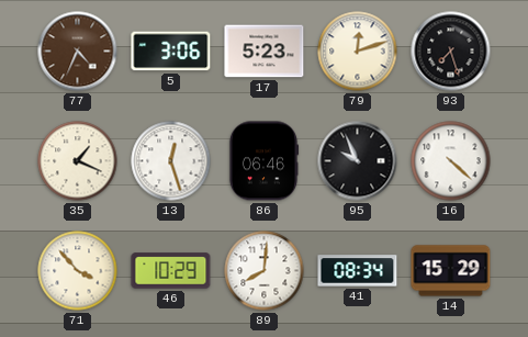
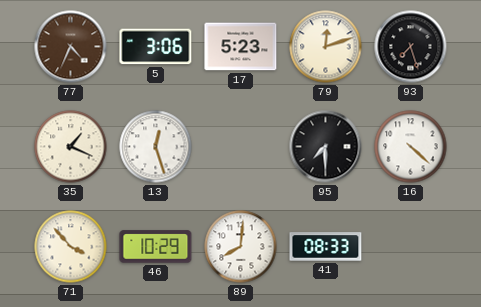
86: 06:46 -> none (263, 161)
95: 9:56 -> 7:30 (326, 147)
41: 08:34 -> 08:33 (326, 247)
14: 15:29 -> none (451, 271)
